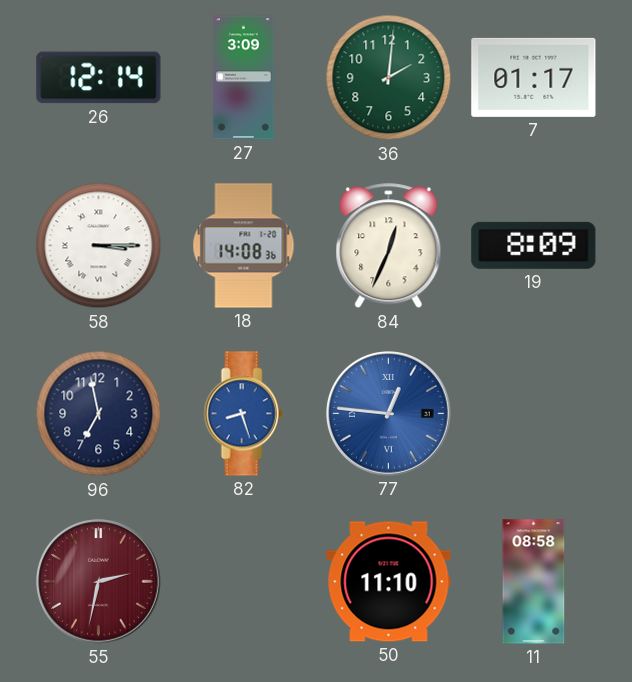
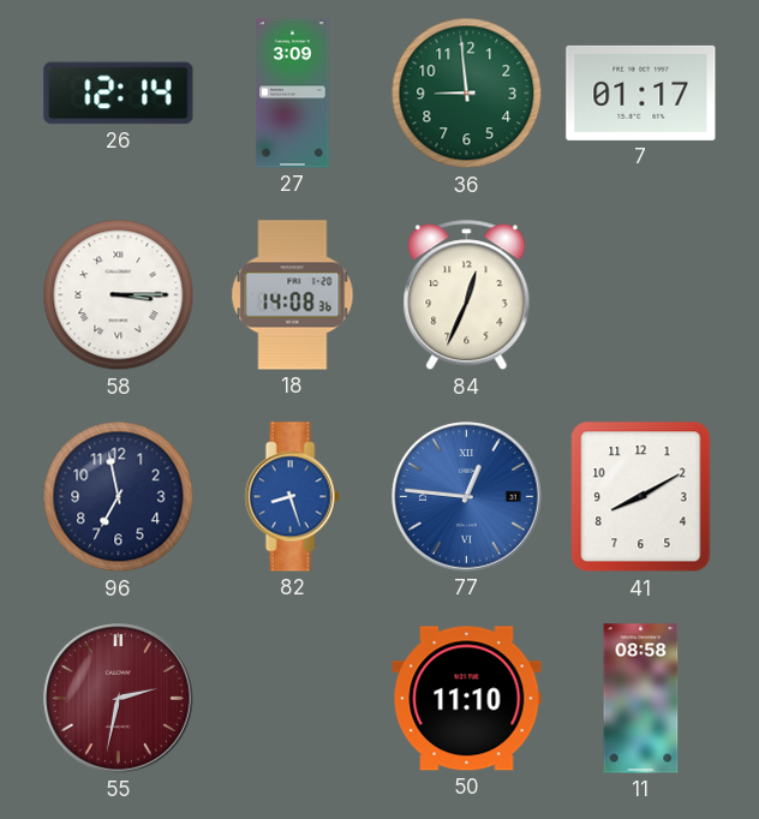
36: 2:01 -> 8:59 (467, 94)
19: 8:09 -> none (534, 245)
41: none -> 8:10 (641, 497)
